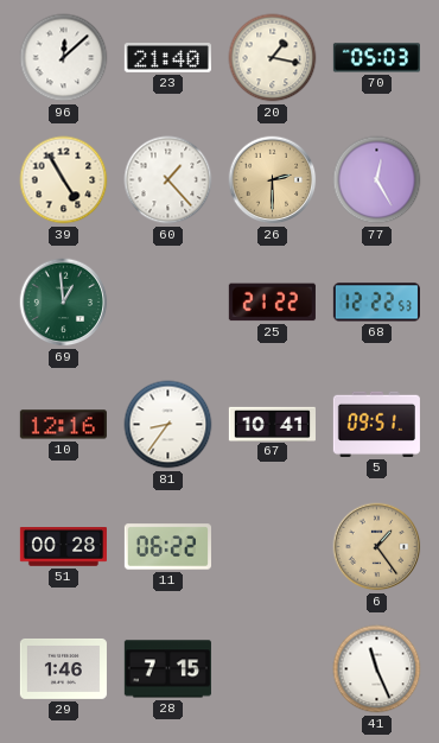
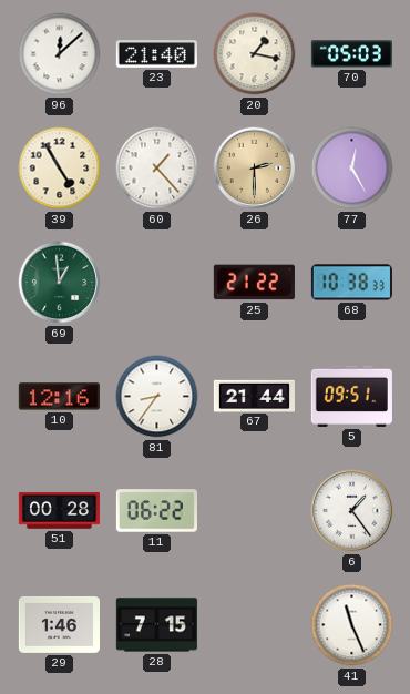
68: 12:22 -> 10:38 (351, 283)
67: 10:41 -> 21:44 (254, 396)
6 dial: champagne -> white (352, 511)
